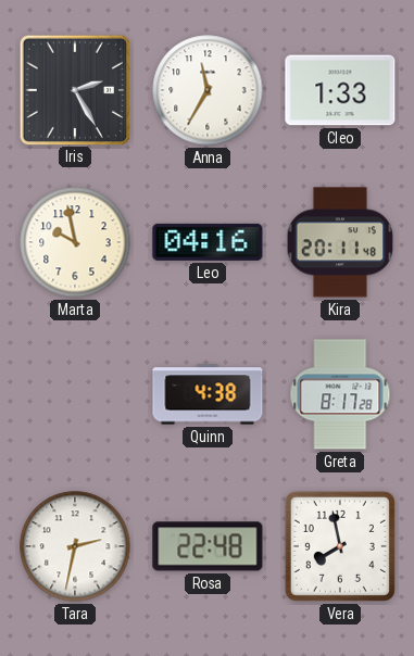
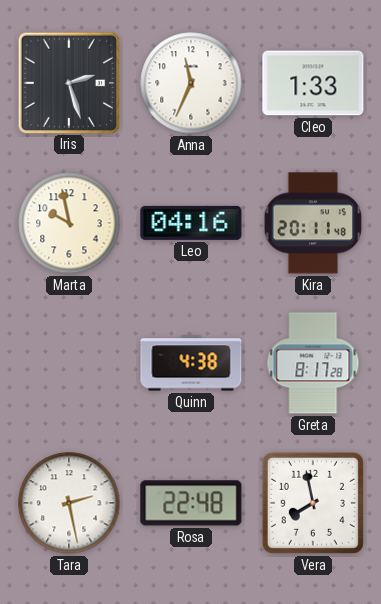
Iris: 2:25 -> 2:27 (68, 82)
Anna: 11:35 -> 11:34 (191, 83)
Tara: 2:32 -> 2:28 (69, 503)
